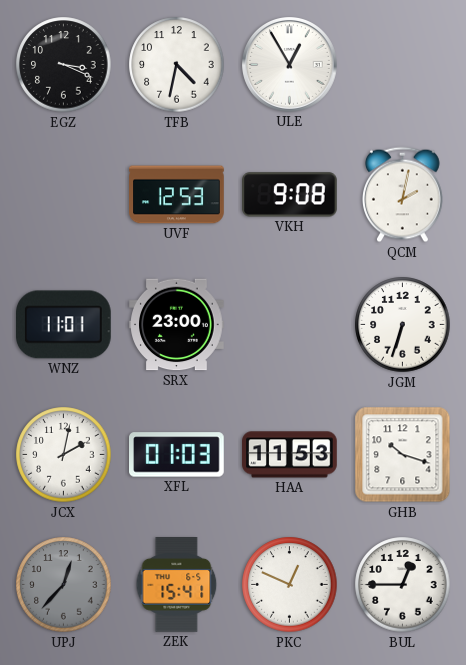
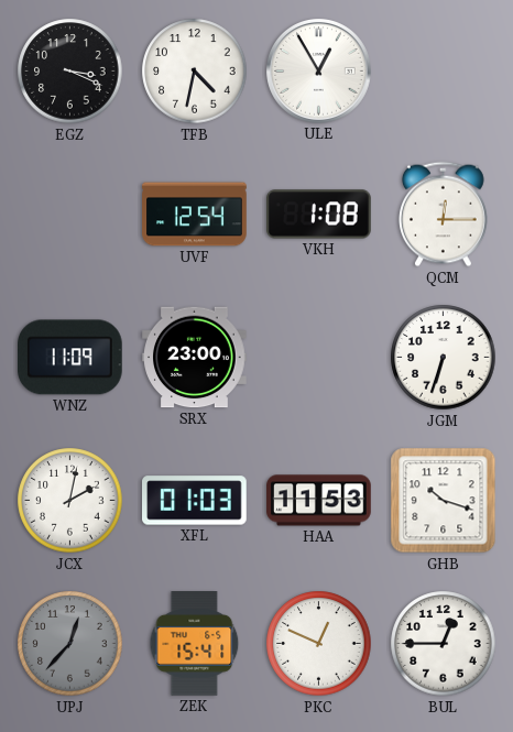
UVF: 12:53 -> 12:54 (195, 215)
VKH: 9:08 -> 1:08 (319, 215)
QCM: 2:02 -> 12:15 (444, 215)
WNZ: 11:01 -> 11:09 (70, 358)
